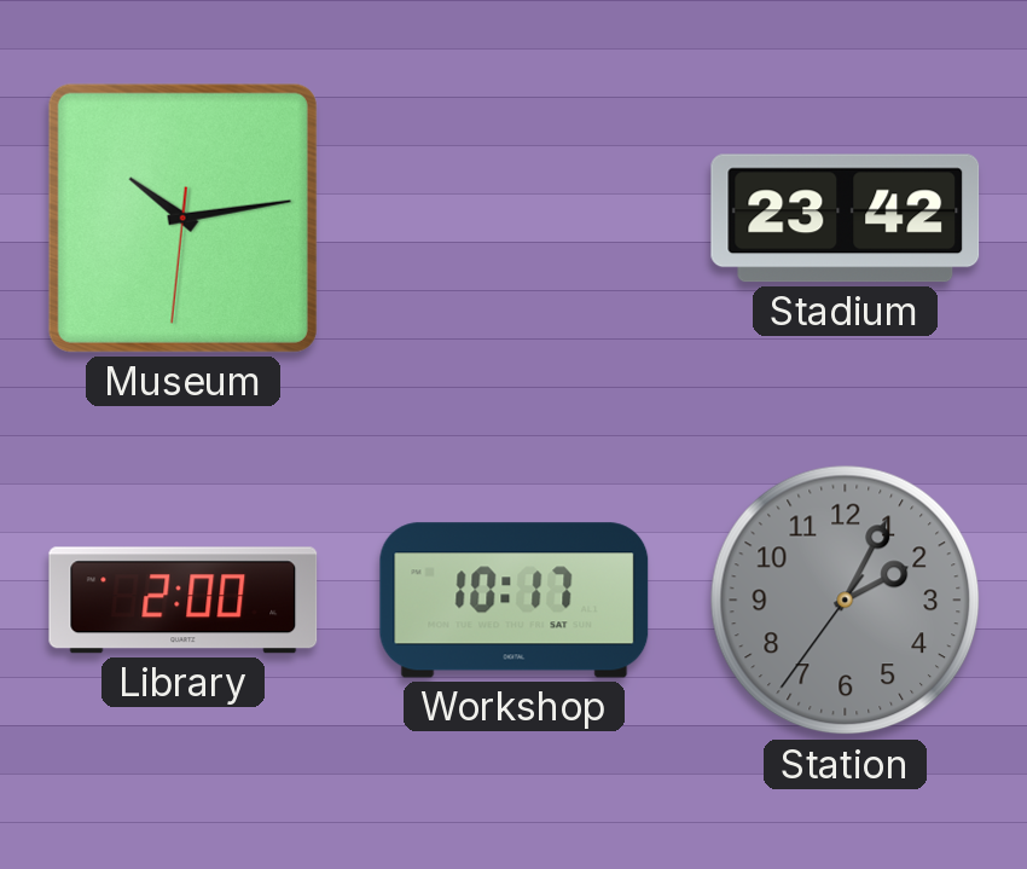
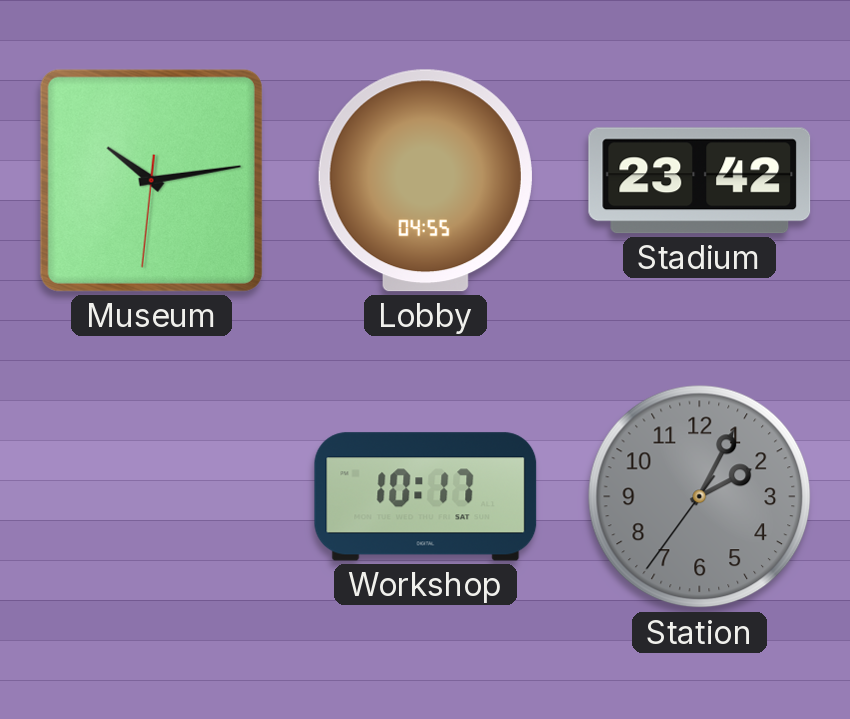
Lobby: none -> 04:55 (425, 181)
Library: 2:00 -> none (184, 601)
